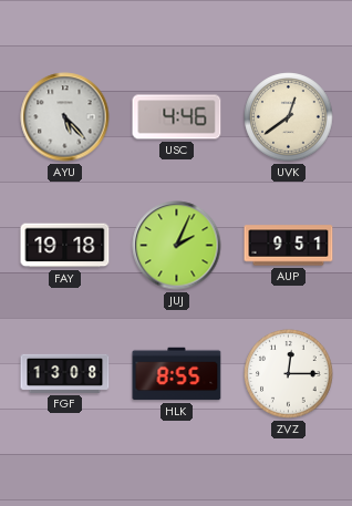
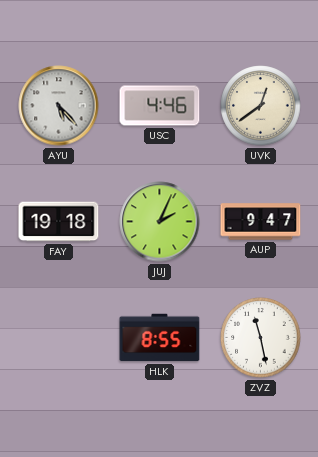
AUP: 9:51 -> 9:47 (261, 222)
FGF: 13:08 -> none (65, 373)
ZVZ: 12:15 -> 11:28 (261, 338)
